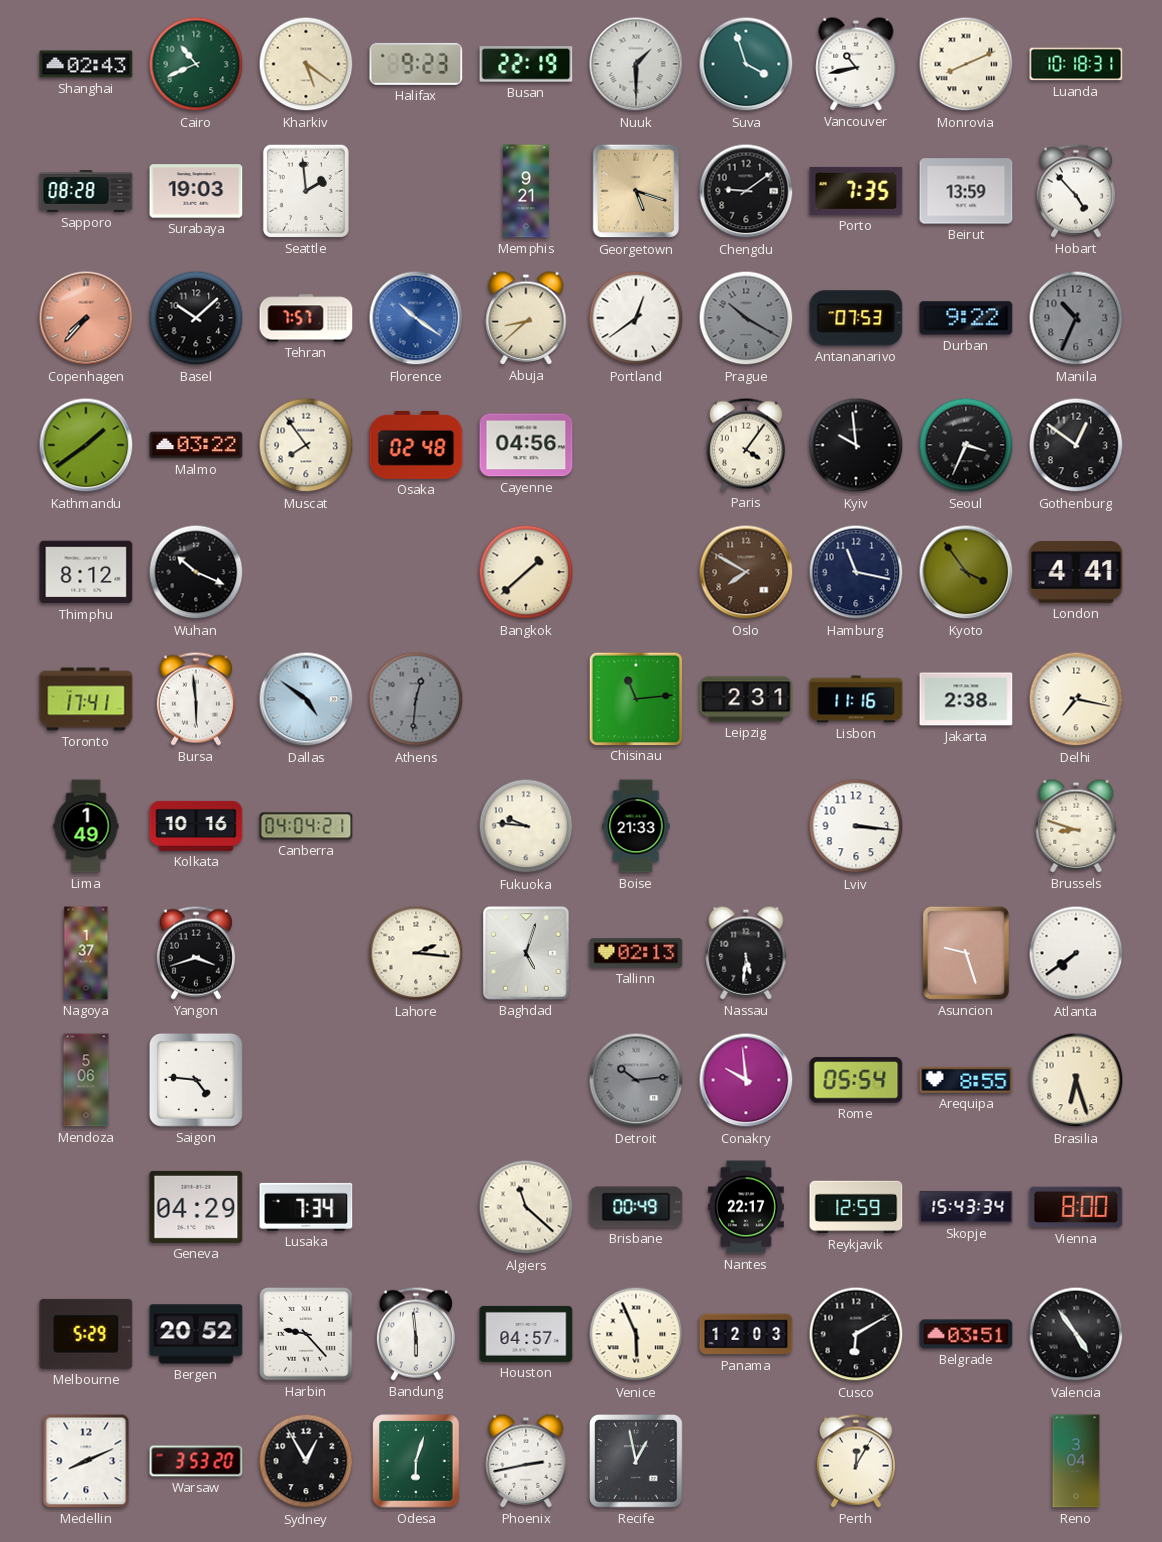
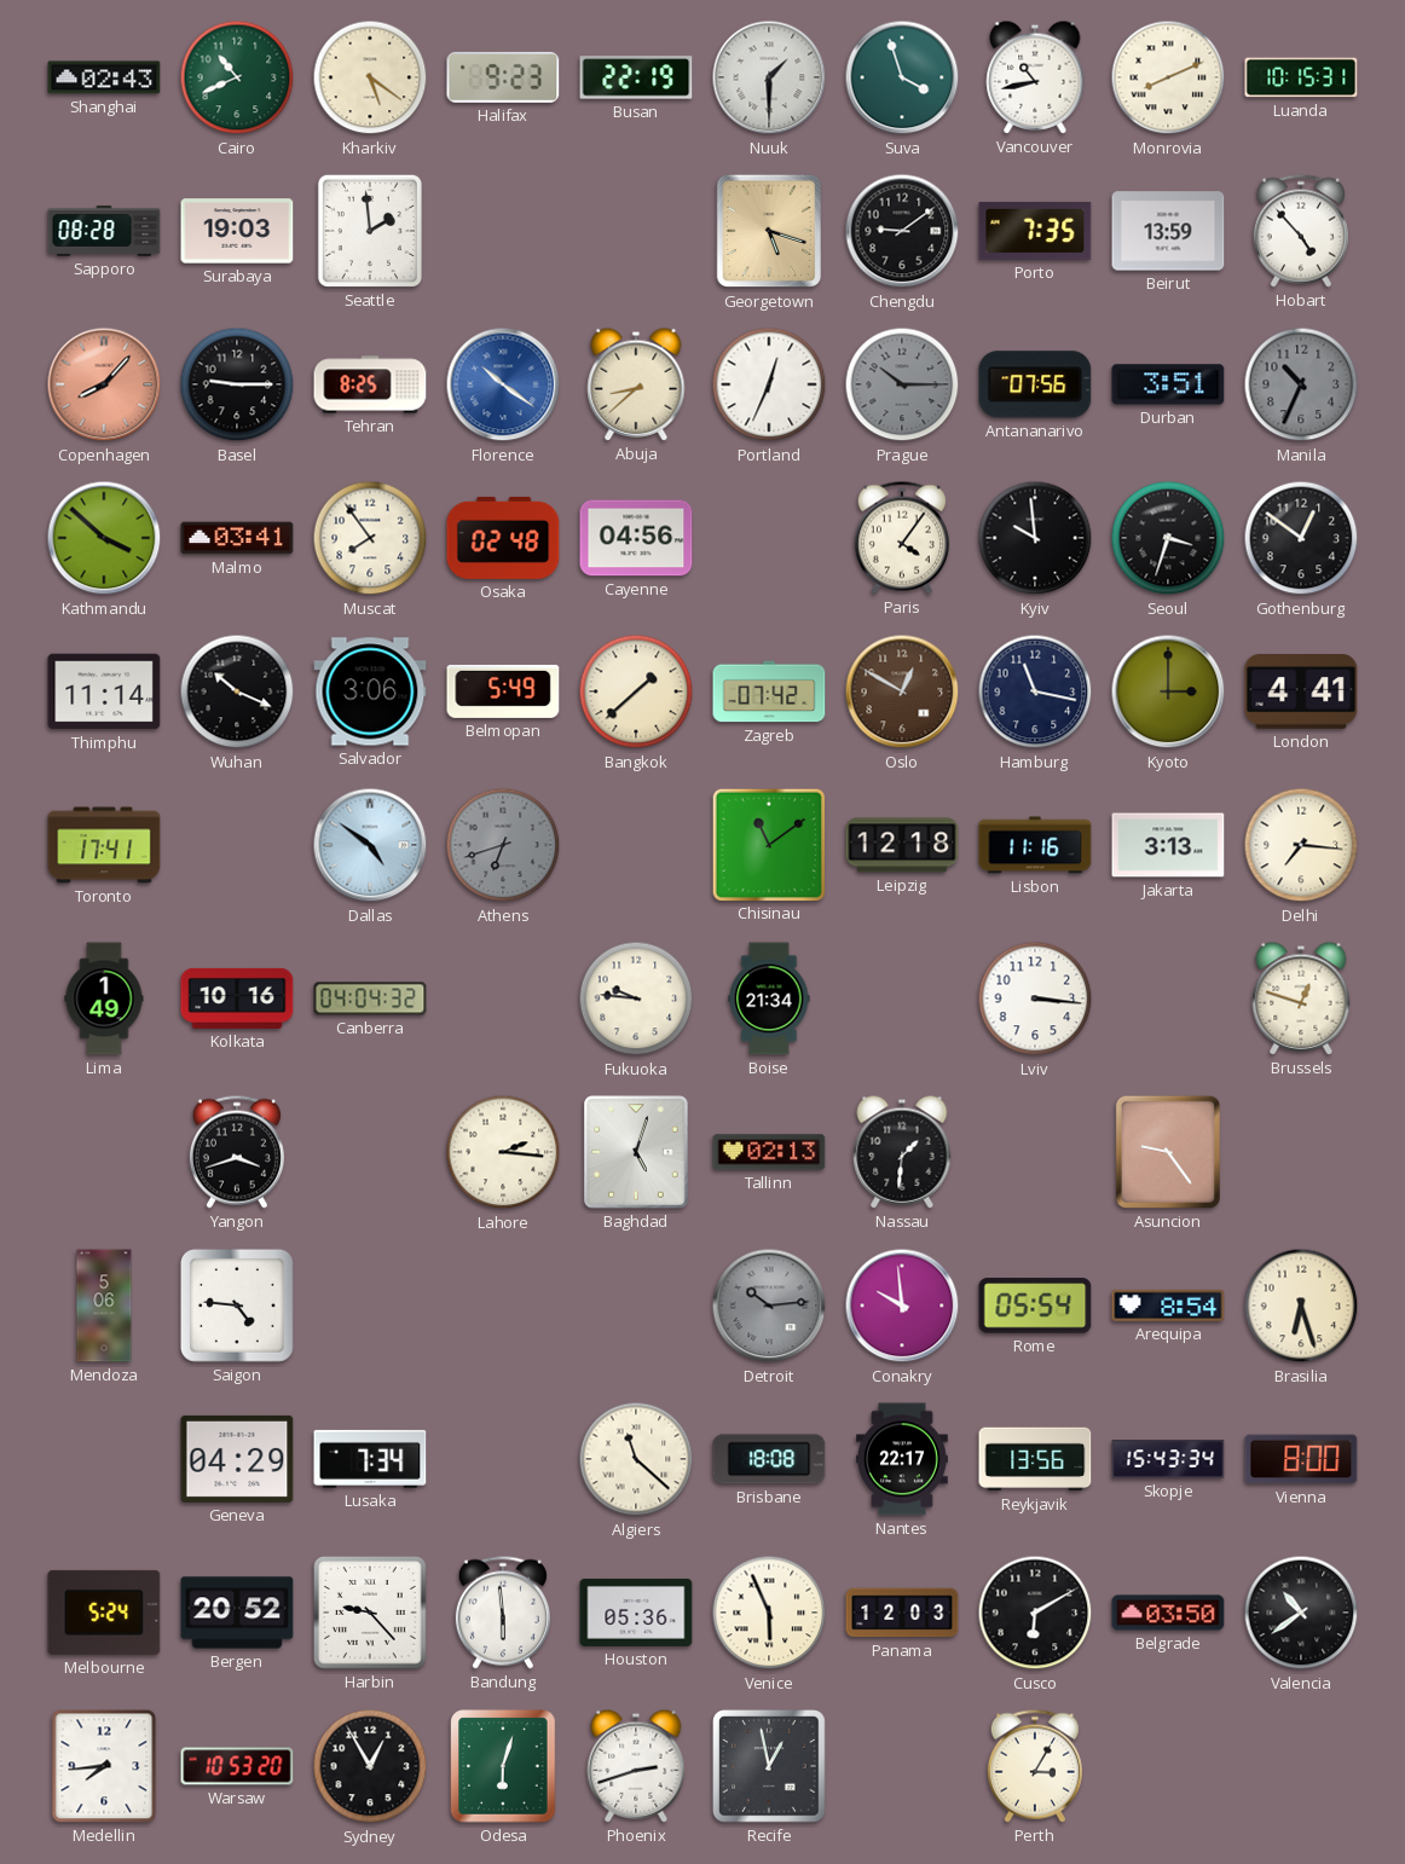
Luanda: 10:18 -> 10:15 (1301, 77)
Memphis: 9:21 -> none (526, 191)
Copenhagen: 7:37 -> 8:07 (104, 384)
Basel: 10:08 -> 9:15 (237, 384)
Tehran: 7:57 -> 8:25 (370, 384)
Portland: 12:39 -> 12:34 (769, 384)
Prague: 10:20 -> 10:15 (902, 384)
Antananarivo: 07:53 -> 07:56 (1035, 384)
Durban: 9:22 -> 3:51 (1168, 384)
Kathmandu: 1:39 -> 3:52 (104, 538)
Malmo: 03:22 -> 03:41 (237, 538)
Seoul: 3:34 -> 3:33 (1168, 538)
Thimphu: 8:12 -> 11:14 (104, 691)
Salvador: none -> 3:06 (370, 691)
Belmopan: none -> 5:49 (503, 691)
Zagreb: none -> 07:42 (769, 691)
Oslo: 7:50 -> 12:50 (902, 691)
Kyoto: 3:54 -> 3:00 (1168, 691)
Bursa: 5:59 -> none (196, 699)
Athens: 12:31 -> 6:42 (503, 845)
Chisinau: 11:14 -> 11:09 (768, 844)
Leipzig: 2:31 -> 12:18 (902, 845)
Jakarta: 2:38 -> 3:13 (1168, 845)
Delhi: 7:17 -> 7:16 (1301, 845)
Canberra: 04:04:21 -> 04:04:32 (370, 998)
Boise: 21:33 -> 21:34 (769, 998)
Brussels: 8:48 -> 12:48 (1301, 998)
Nagoya: 1:37 -> none (86, 953)
Nassau: 5:31 -> 1:31 (902, 1152)
Asuncion: 9:27 -> 9:24 (1168, 1152)
Atlanta: 7:39 -> none (1076, 953)
Arequipa: 8:55 -> 8:54 (1168, 1306)
Brisbane: 00:49 -> 18:08 (769, 1459)
Reykjavik: 12:59 -> 13:56 (1035, 1459)
Melbourne: 5:29 -> 5:24 (104, 1613)
Houston: 04:57 -> 05:36 (636, 1613)
Belgrade: 03:51 -> 03:50 (1168, 1613)
Valencia: 4:54 -> 10:39 (1301, 1613)
Medellin: 8:11 -> 7:44 (104, 1766)
Warsaw: 3:53 -> 10:53 (237, 1766)
Phoenix: 2:43 -> 2:42 (636, 1766)
Perth: 12:05 -> 3:05 (1035, 1766)
Reno: 3:04 -> none (1076, 1461)
